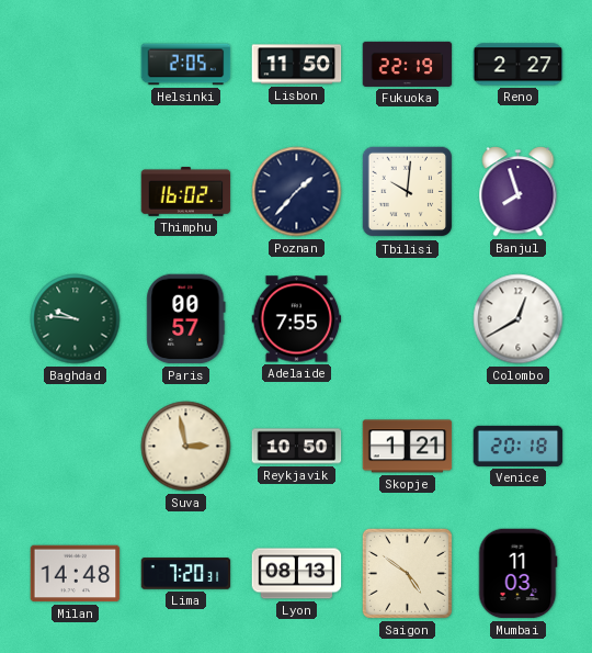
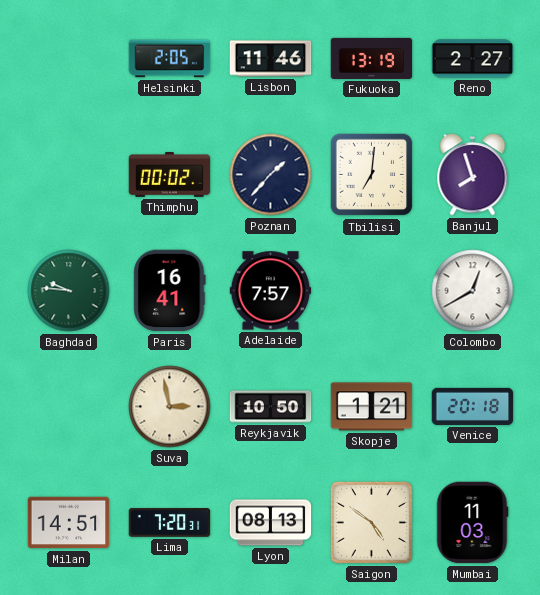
Lisbon: 11:50 -> 11:46 (271, 59)
Fukuoka: 22:19 -> 13:19 (372, 58)
Thimphu: 16:02 -> 00:02 (170, 175)
Tbilisi: 10:01 -> 7:01 (372, 175)
Paris: 00:57 -> 16:41 (170, 291)
Adelaide: 7:55 -> 7:57 (271, 291)
Milan: 14:48 -> 14:51 (69, 523)
